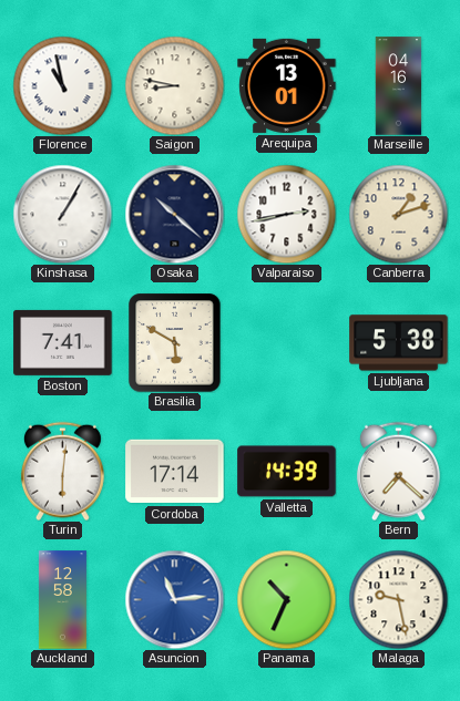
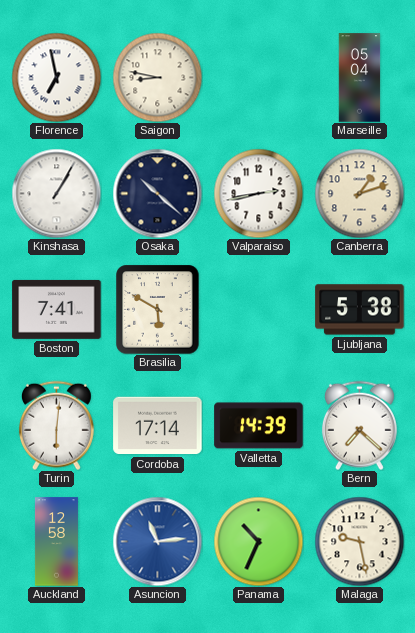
Florence: 10:58 -> 6:58 (56, 77)
Arequipa: 13:01 -> none (287, 85)
Marseille: 04:16 -> 05:04 (360, 78)
